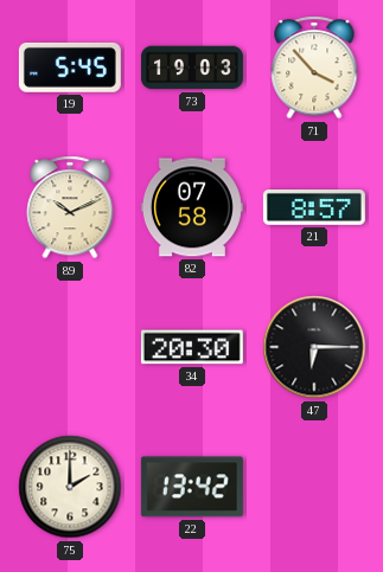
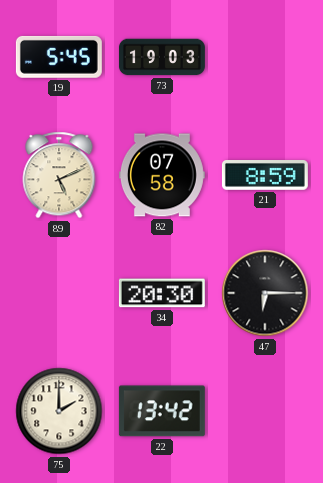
71: 3:53 -> none (314, 68)
89: 10:11 -> 5:11 (59, 175)
21: 8:57 -> 8:59 (265, 176)
